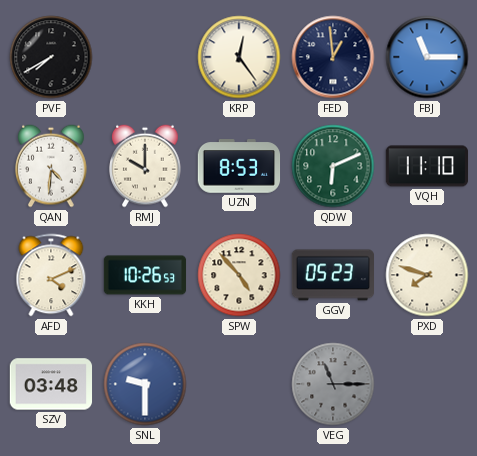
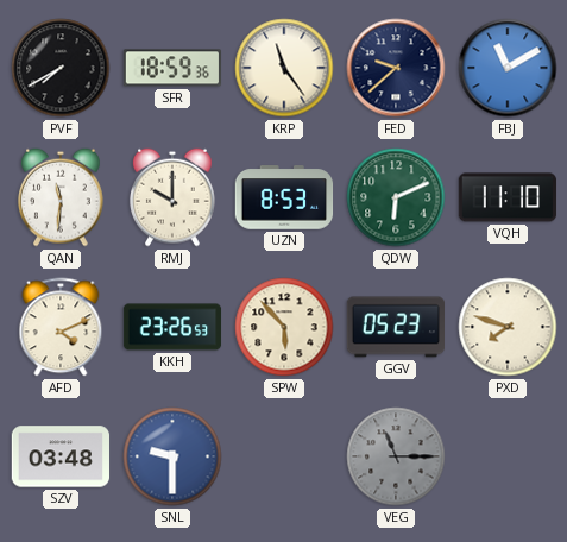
SFR: none -> 18:59 (172, 68)
KRP: 12:24 -> 11:24 (284, 68)
FED: 12:59 -> 9:38 (396, 68)
FBJ: 11:15 -> 11:10 (508, 68)
QAN: 4:31 -> 11:31 (62, 197)
KKH: 10:26 -> 23:26 (172, 327)
SPW: 4:53 -> 5:53 (284, 327)
